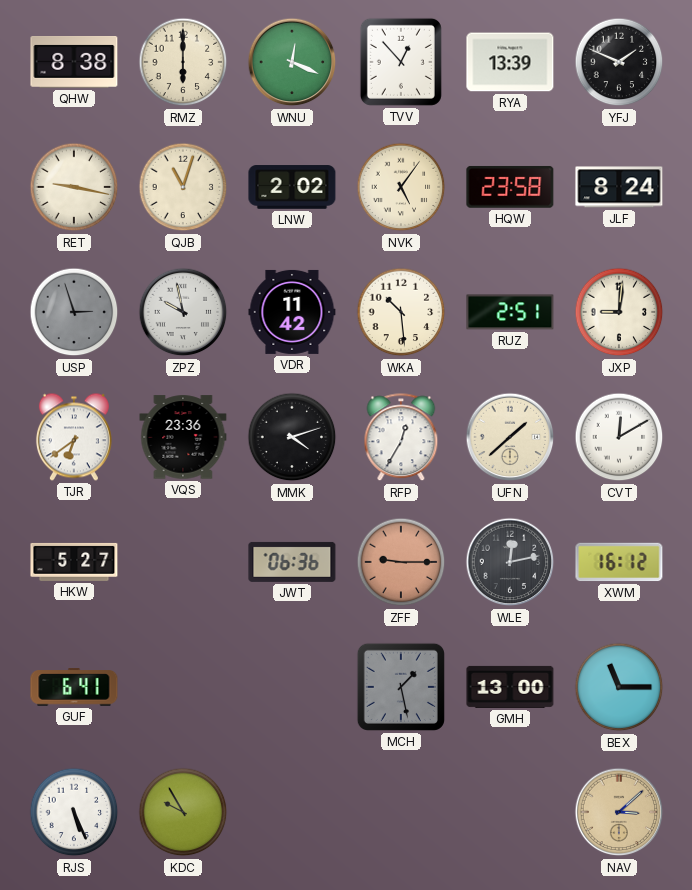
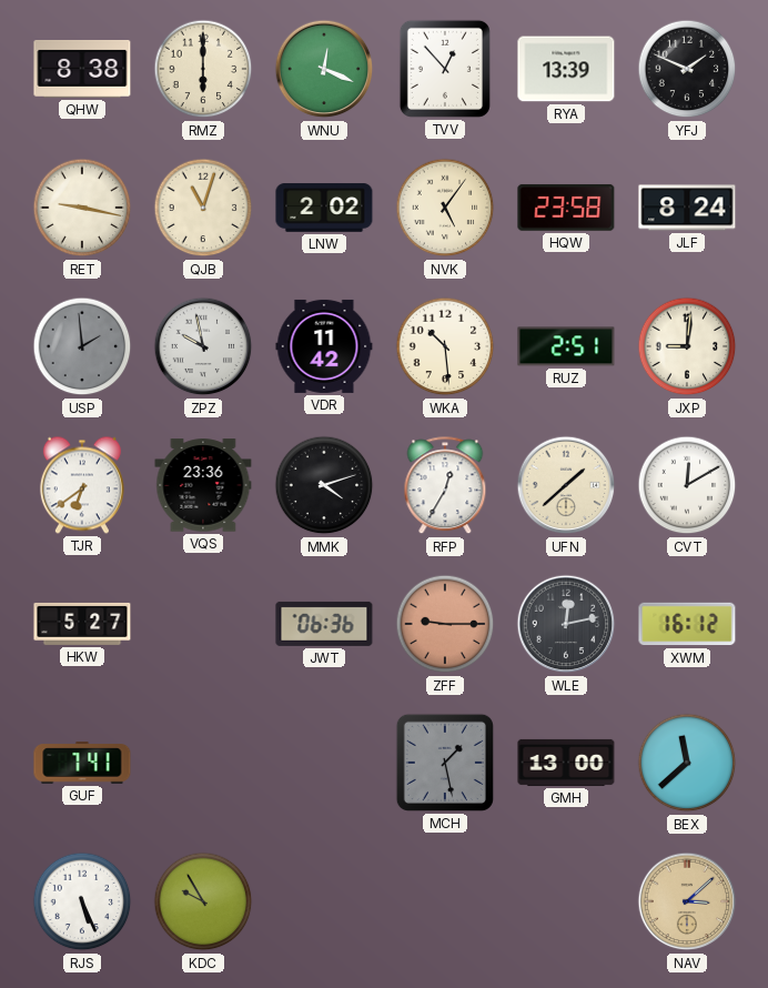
USP: 2:57 -> 1:59 (82, 346)
GUF: 6:41 -> 7:41 (82, 763)
BEX: 11:15 -> 11:38 (687, 763)
